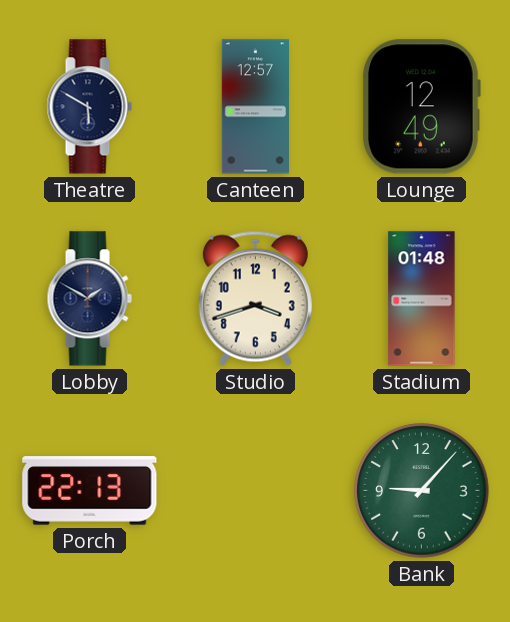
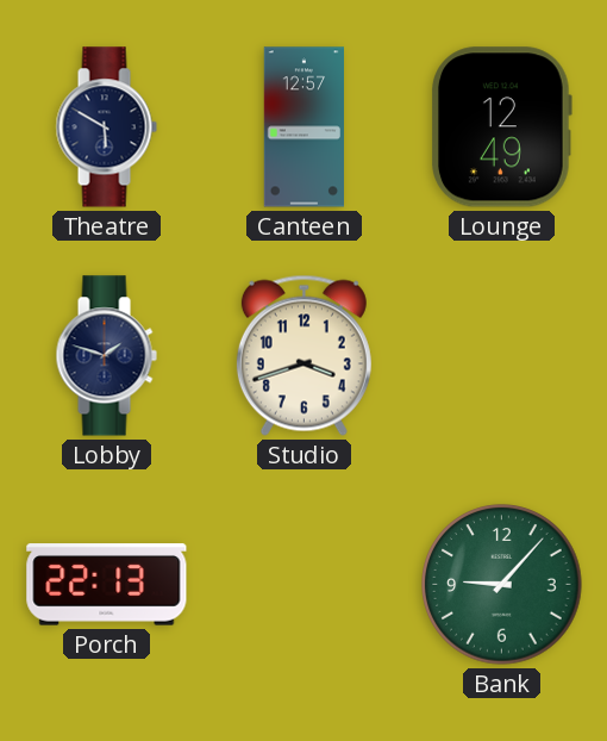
Lobby: 1:50 -> 1:48 (106, 356)
Stadium: 01:48 -> none (422, 299)
